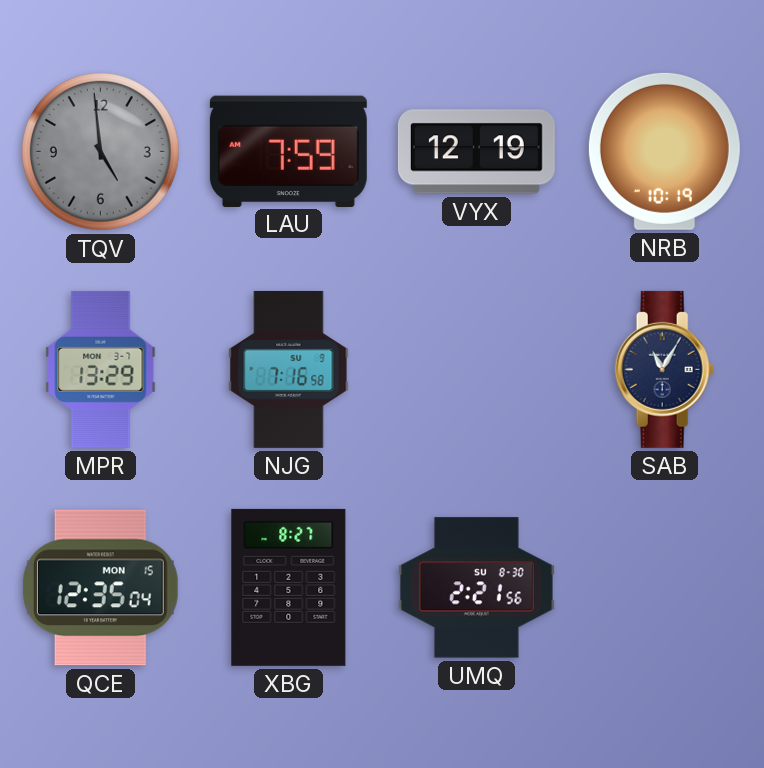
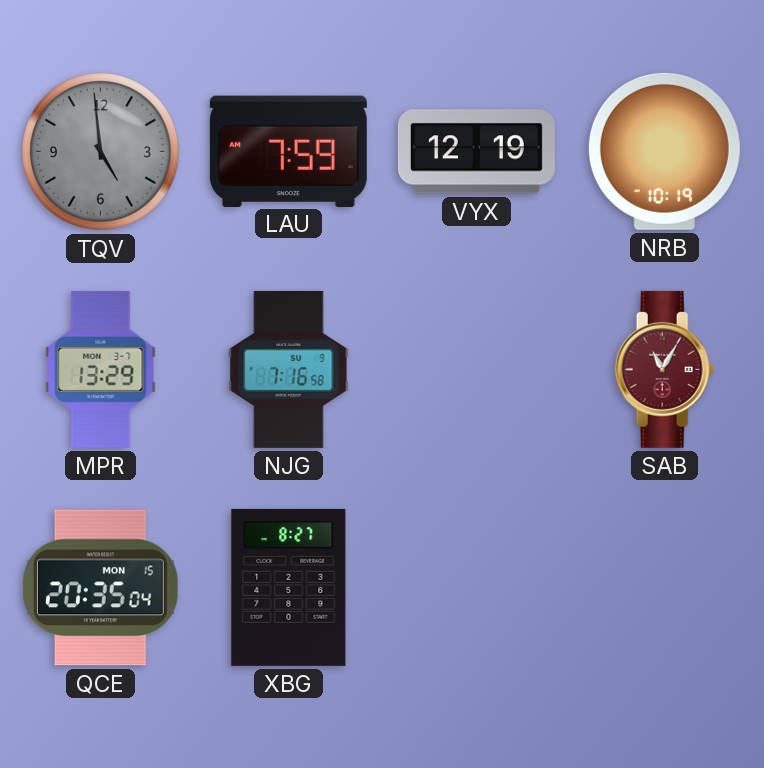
SAB dial: navy -> burgundy (665, 369)
QCE: 12:35 -> 20:35 (100, 588)
UMQ: 2:21 -> none (476, 588)
